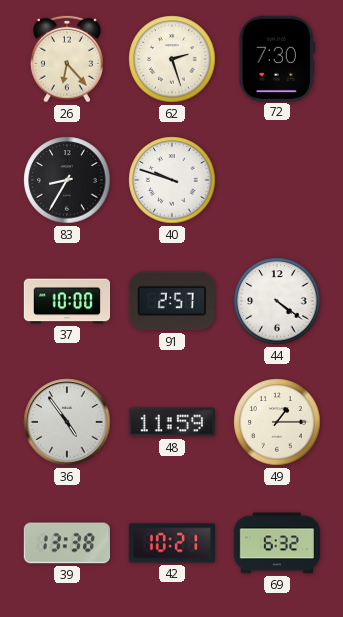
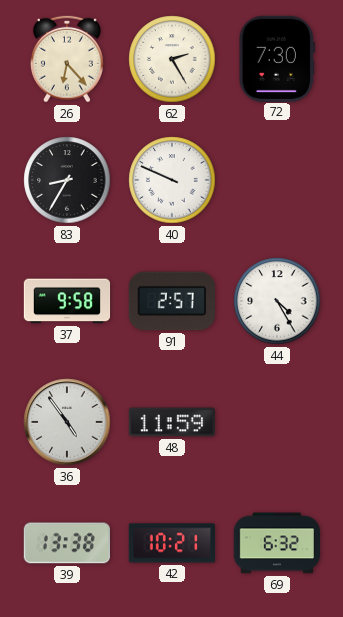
62: 2:27 -> 2:25 (172, 59)
40: 9:48 -> 9:49 (172, 180)
37: 10:00 -> 9:58 (67, 301)
44: 4:21 -> 4:25 (277, 301)
49: 1:15 -> none (277, 422)
